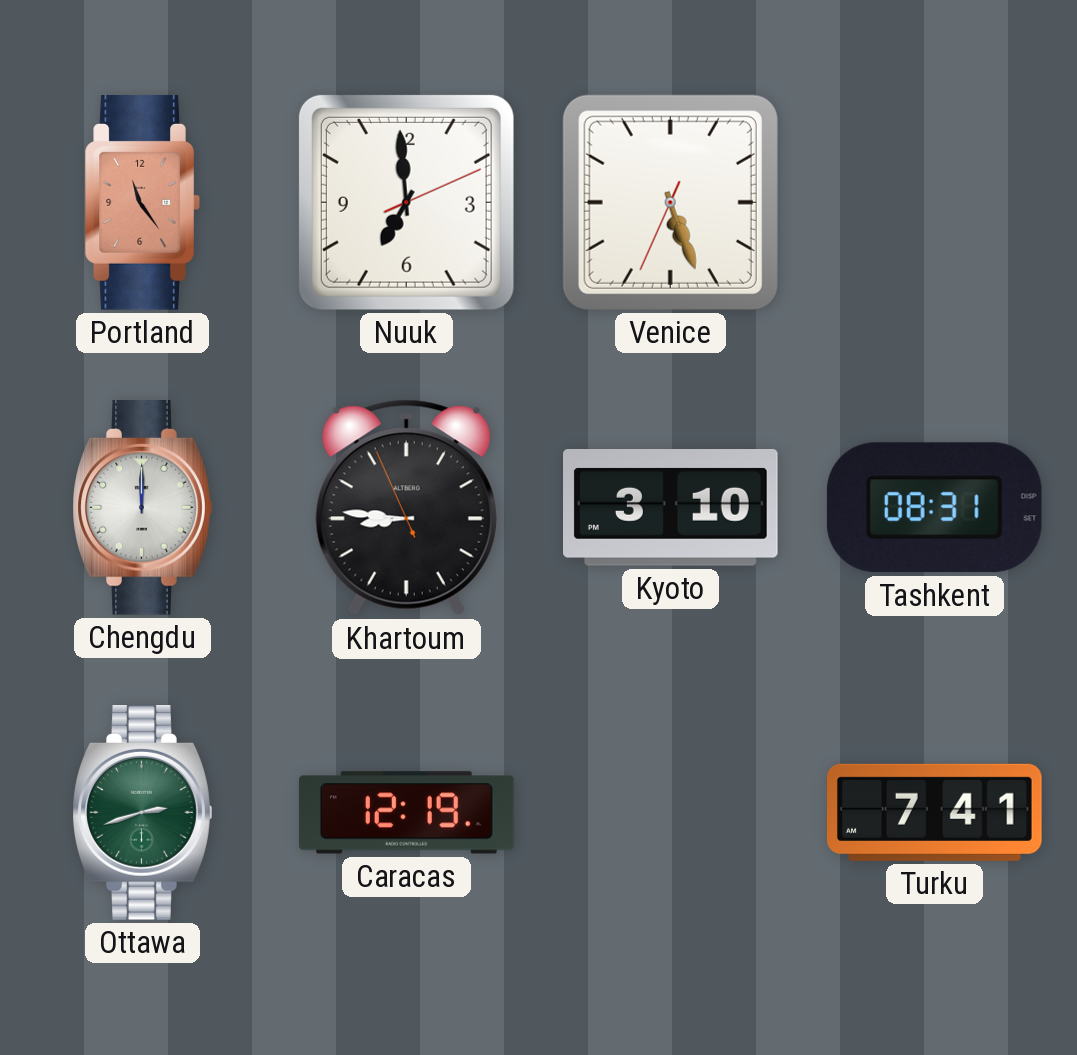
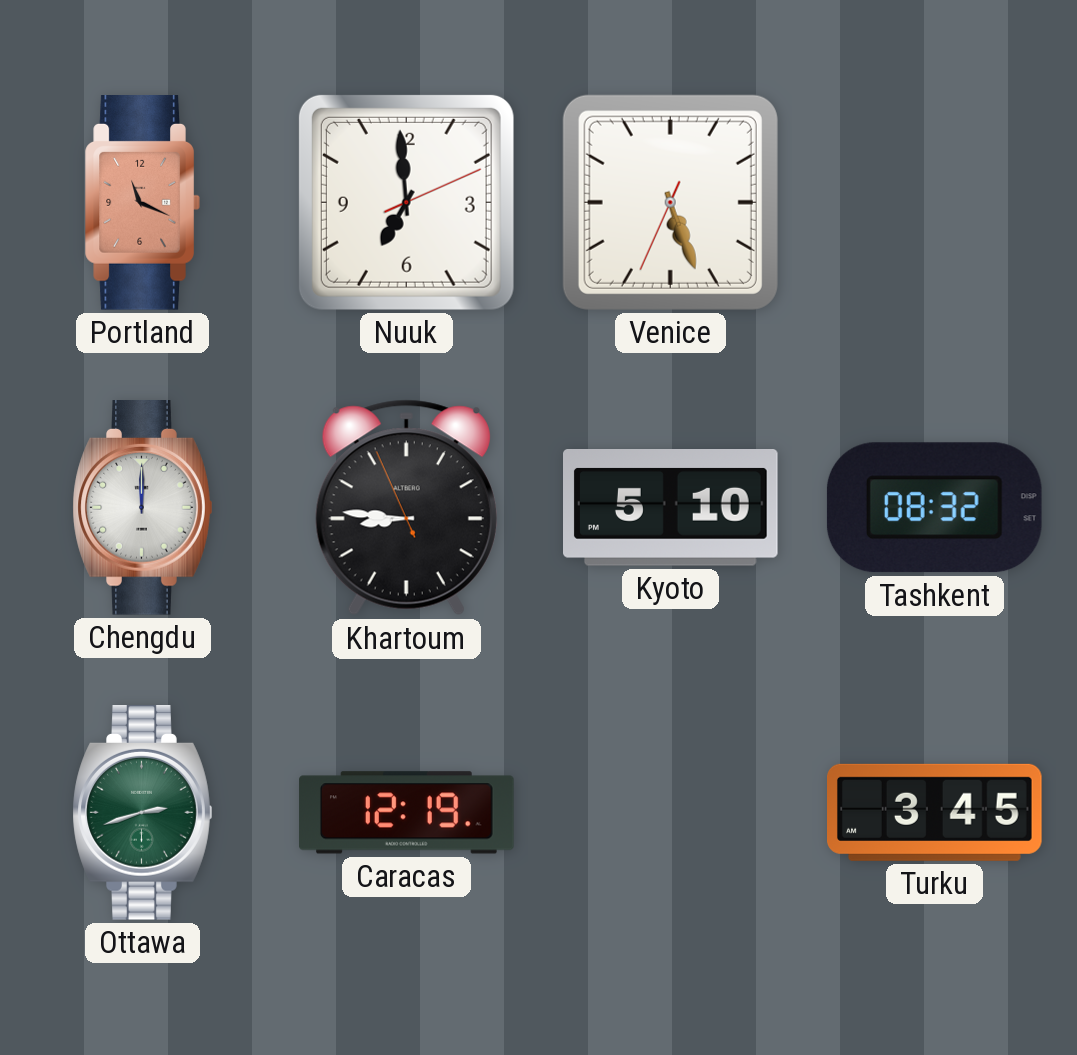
Portland: 11:24 -> 11:19 (142, 203)
Kyoto: 3:10 -> 5:10 (671, 508)
Tashkent: 08:31 -> 08:32 (934, 508)
Turku: 7:41 -> 3:45 (935, 812)
